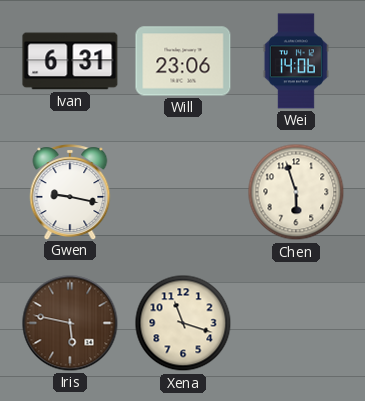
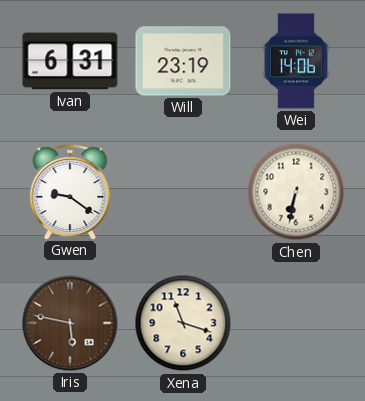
Will: 23:06 -> 23:19 (183, 61)
Gwen: 9:17 -> 9:21 (70, 192)
Chen: 5:57 -> 6:32 (296, 192)
